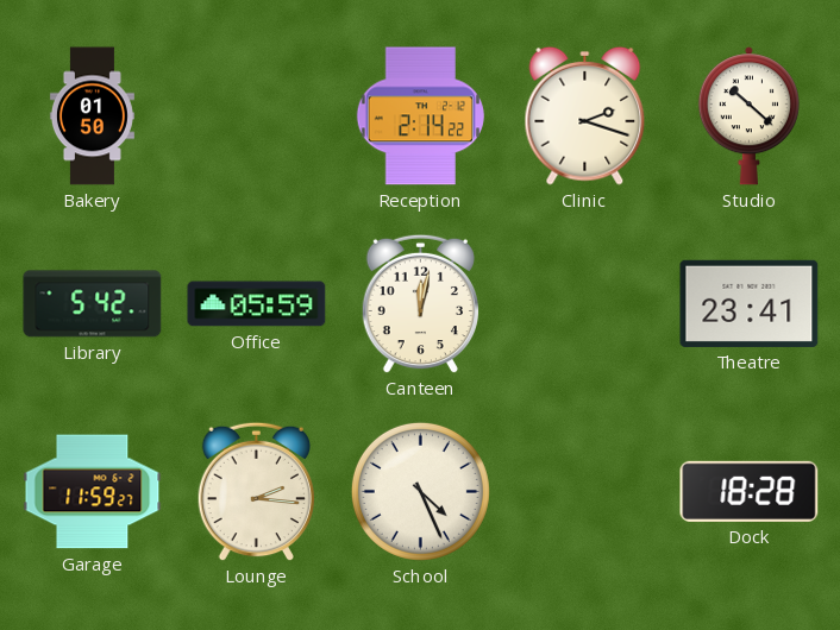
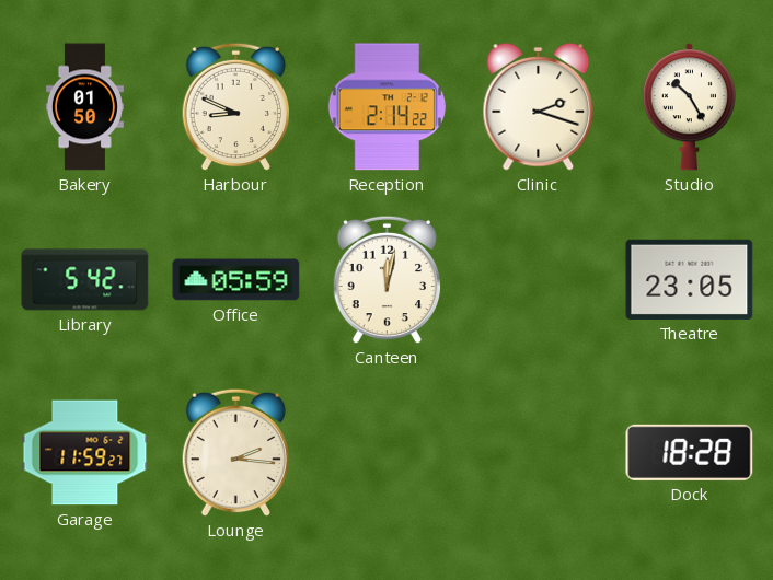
Harbour: none -> 8:49 (235, 107)
Studio: 10:22 -> 10:25 (689, 107)
Theatre: 23:41 -> 23:05 (690, 279)
School: 4:26 -> none (420, 491)
